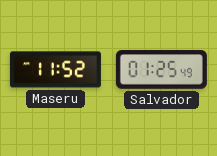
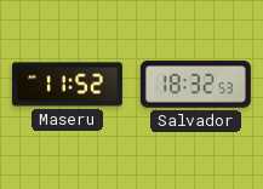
Salvador: 01:25 -> 18:32 (195, 85)
